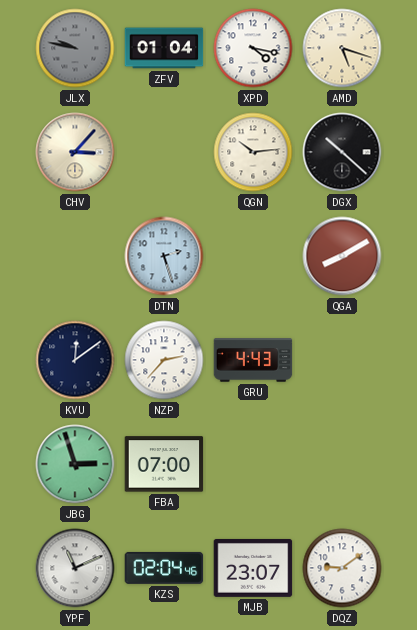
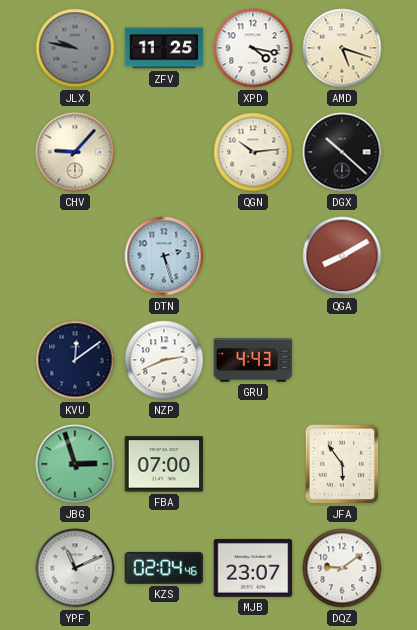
ZFV: 01:04 -> 11:25 (164, 48)
CHV: 3:07 -> 9:07 (75, 152)
NZP: 2:37 -> 2:41 (164, 360)
JFA: none -> 5:54 (342, 464)
